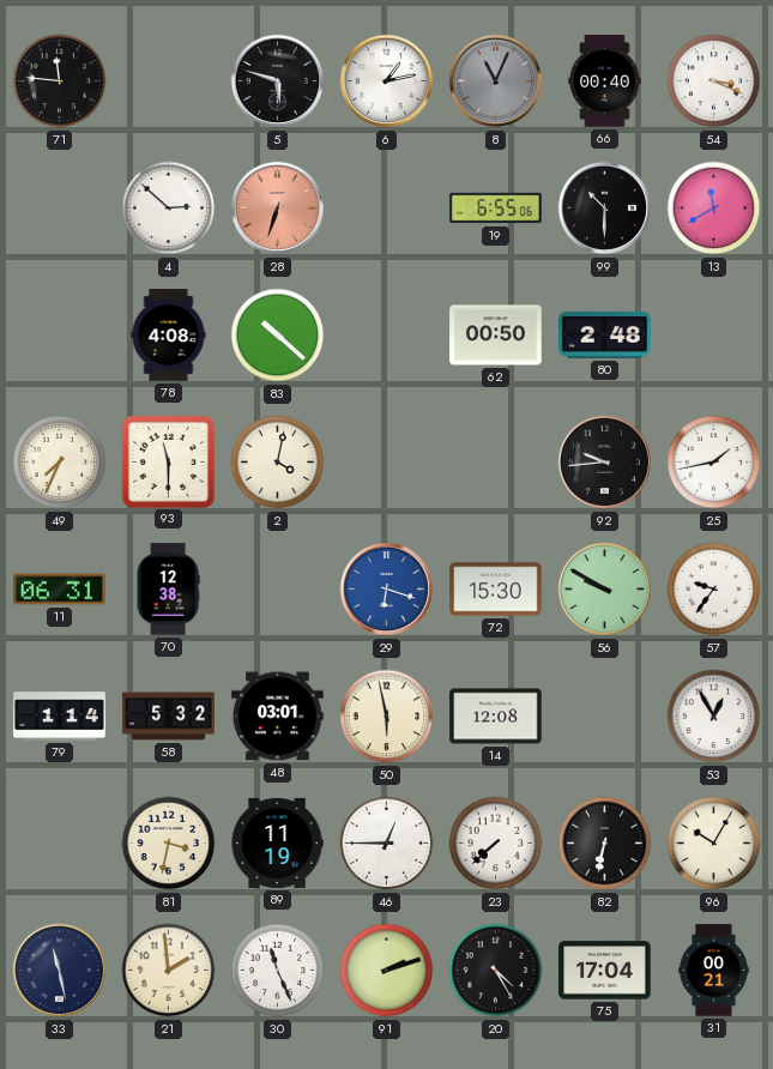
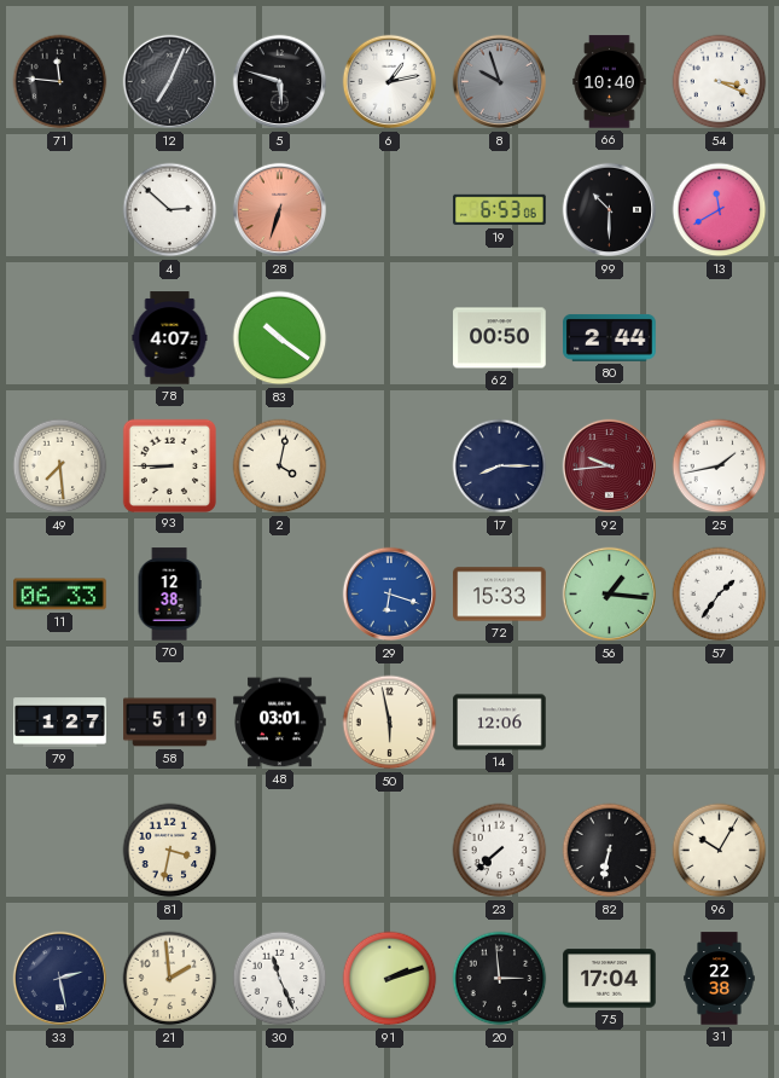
12: none -> 7:04 (170, 82)
8: 11:04 -> 9:57 (500, 82)
66: 00:40 -> 10:40 (610, 82)
19: 6:55 -> 6:53 (500, 210)
78: 4:08 -> 4:07 (170, 338)
83: 10:22 -> 10:21 (280, 338)
80: 2:48 -> 2:44 (610, 337)
49: 7:34 -> 7:29 (60, 466)
93: 11:30 -> 8:45 (169, 465)
17: none -> 8:15 (500, 466)
92 dial: black -> burgundy (610, 466)
11: 06:31 -> 06:33 (60, 595)
72: 15:30 -> 15:33 (500, 595)
56: 9:50 -> 1:16 (610, 595)
57: 9:36 -> 1:36 (720, 595)
79: 1:14 -> 1:27 (60, 723)
58: 5:32 -> 5:19 (170, 723)
14: 12:08 -> 12:06 (500, 723)
53: 12:55 -> none (714, 717)
89: 11:19 -> none (277, 842)
46: 12:45 -> none (387, 844)
33: 11:28 -> 2:28 (60, 979)
20: 4:25 -> 2:59 (500, 979)
31: 00:21 -> 22:38 (720, 979)
